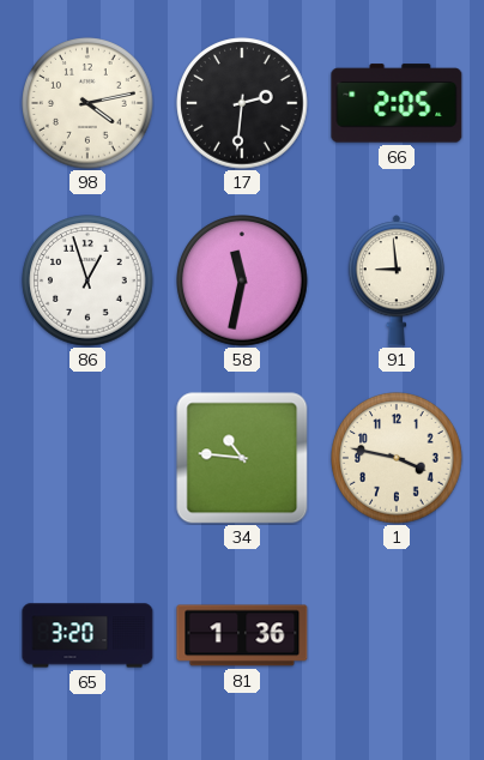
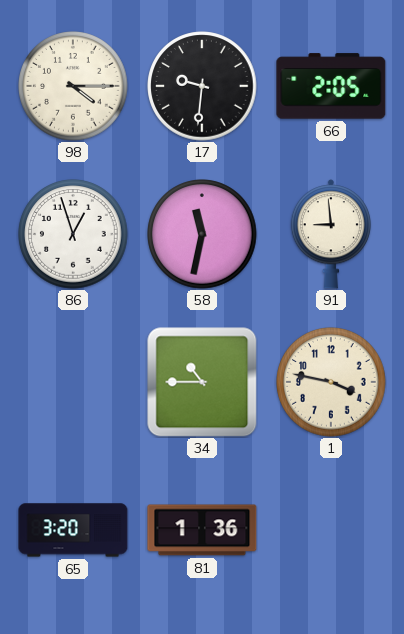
98: 4:13 -> 4:15 (73, 86)
17: 2:31 -> 9:31 (202, 86)
34: 10:46 -> 10:45 (202, 382)
